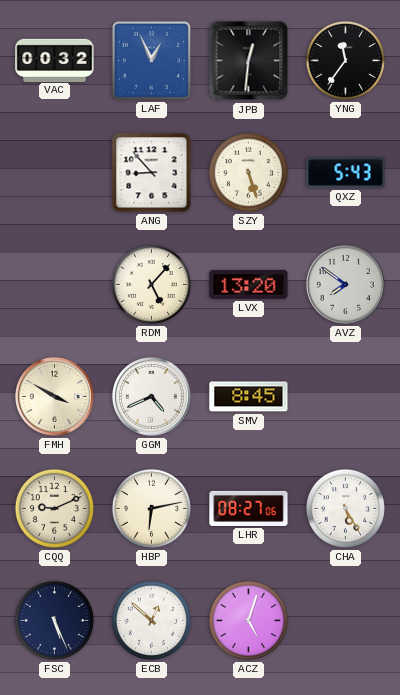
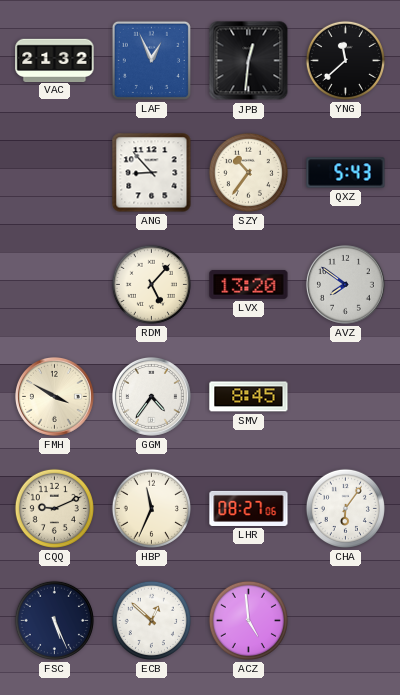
VAC: 00:32 -> 21:32 (55, 60)
YNG: 11:36 -> 11:38 (345, 60)
SZY: 5:27 -> 10:36 (248, 172)
GGM: 4:41 -> 4:36 (151, 396)
HBP: 6:13 -> 11:34 (151, 508)
CHA: 5:25 -> 6:06 (345, 508)
ACZ: 5:03 -> 4:59 (248, 620)
